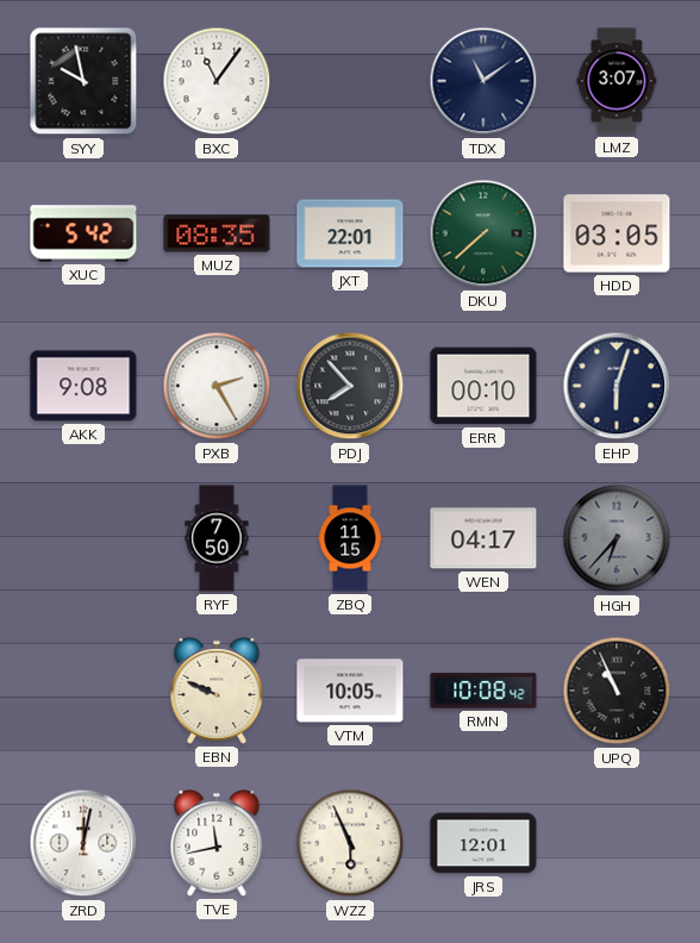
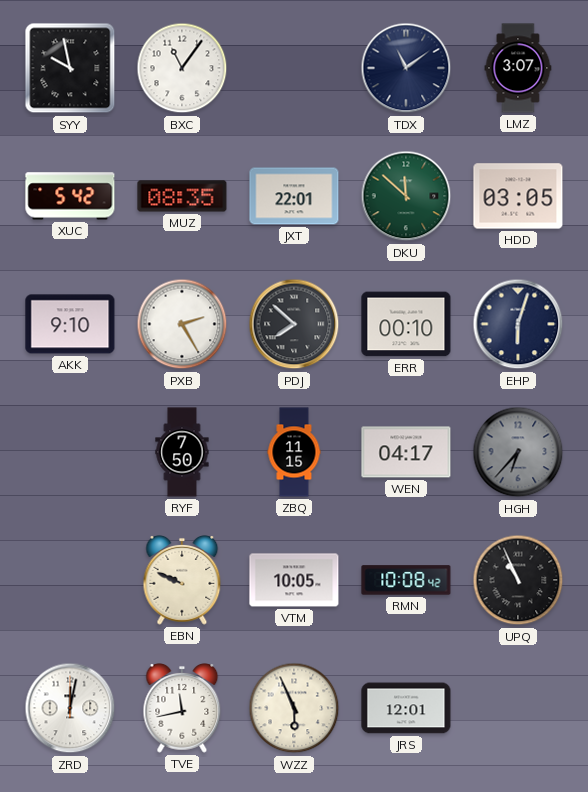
DKU: 7:38 -> 11:52 (406, 196)
AKK: 9:08 -> 9:10 (70, 324)
PDJ: 7:53 -> 7:52 (294, 324)
